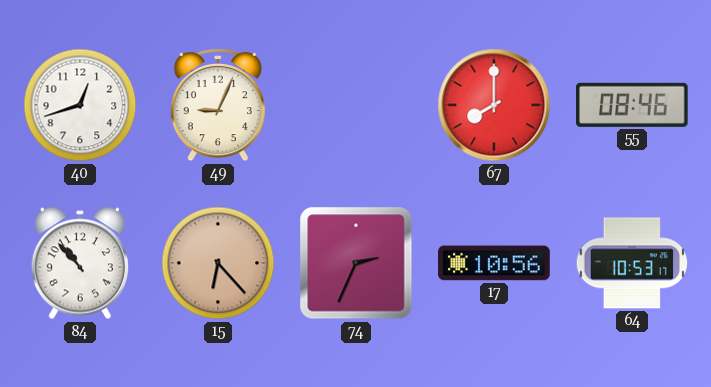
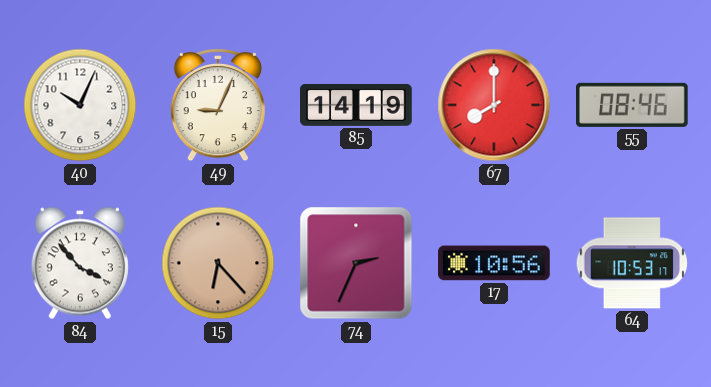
40: 12:42 -> 10:04 (80, 105)
85: none -> 14:19 (356, 105)
84: 10:53 -> 3:53 (80, 263)
